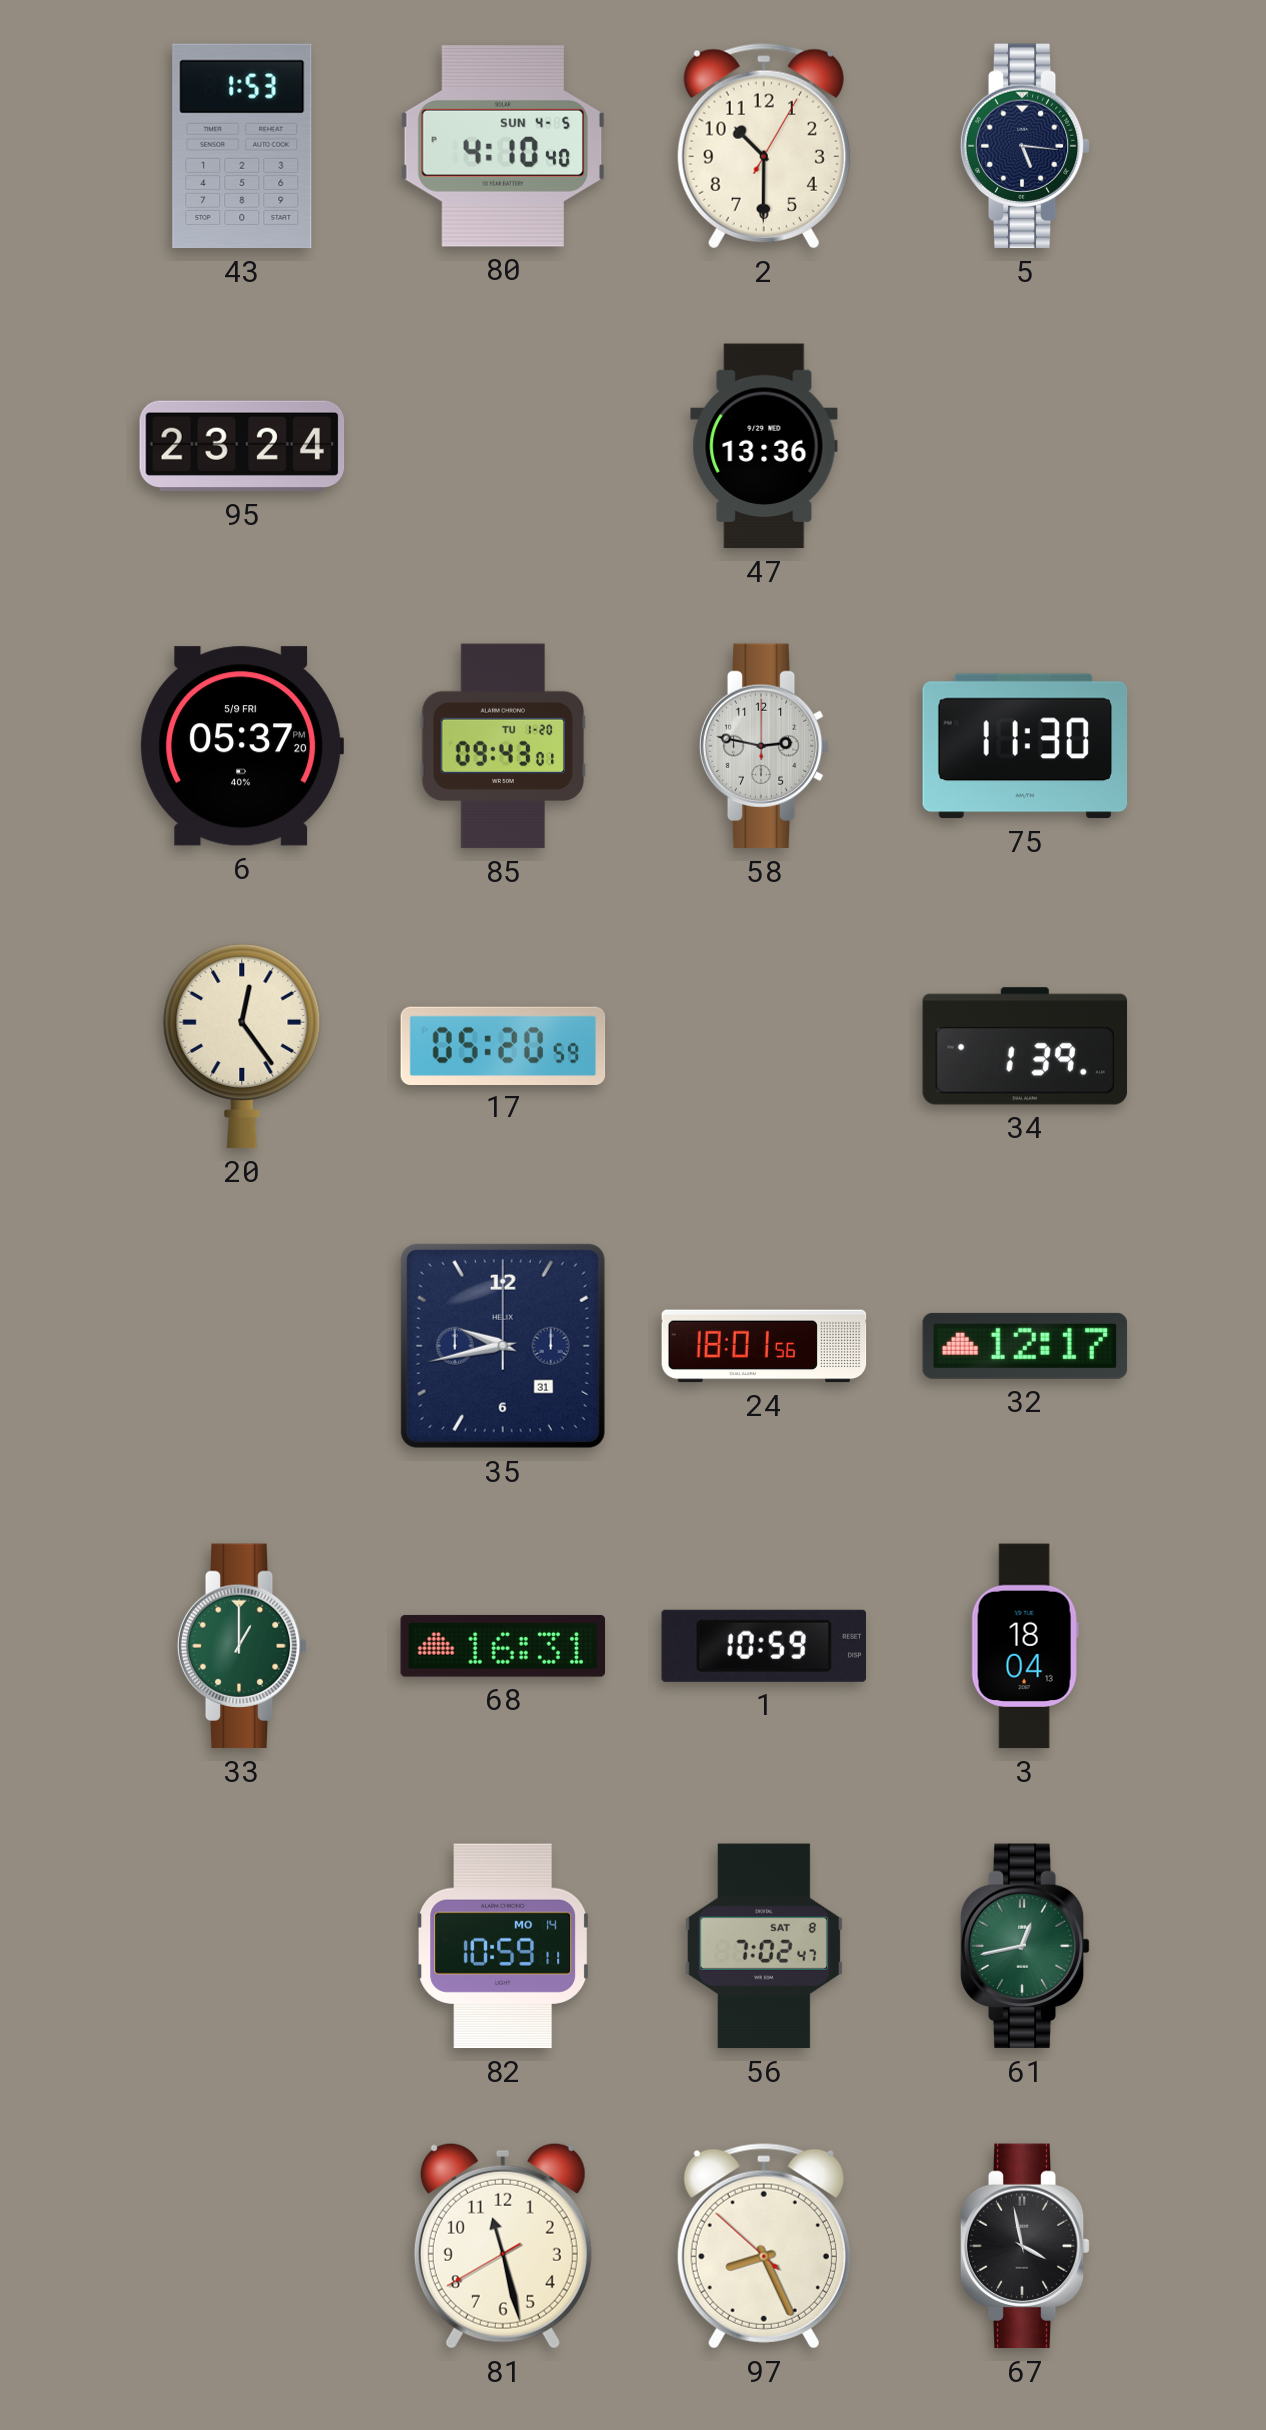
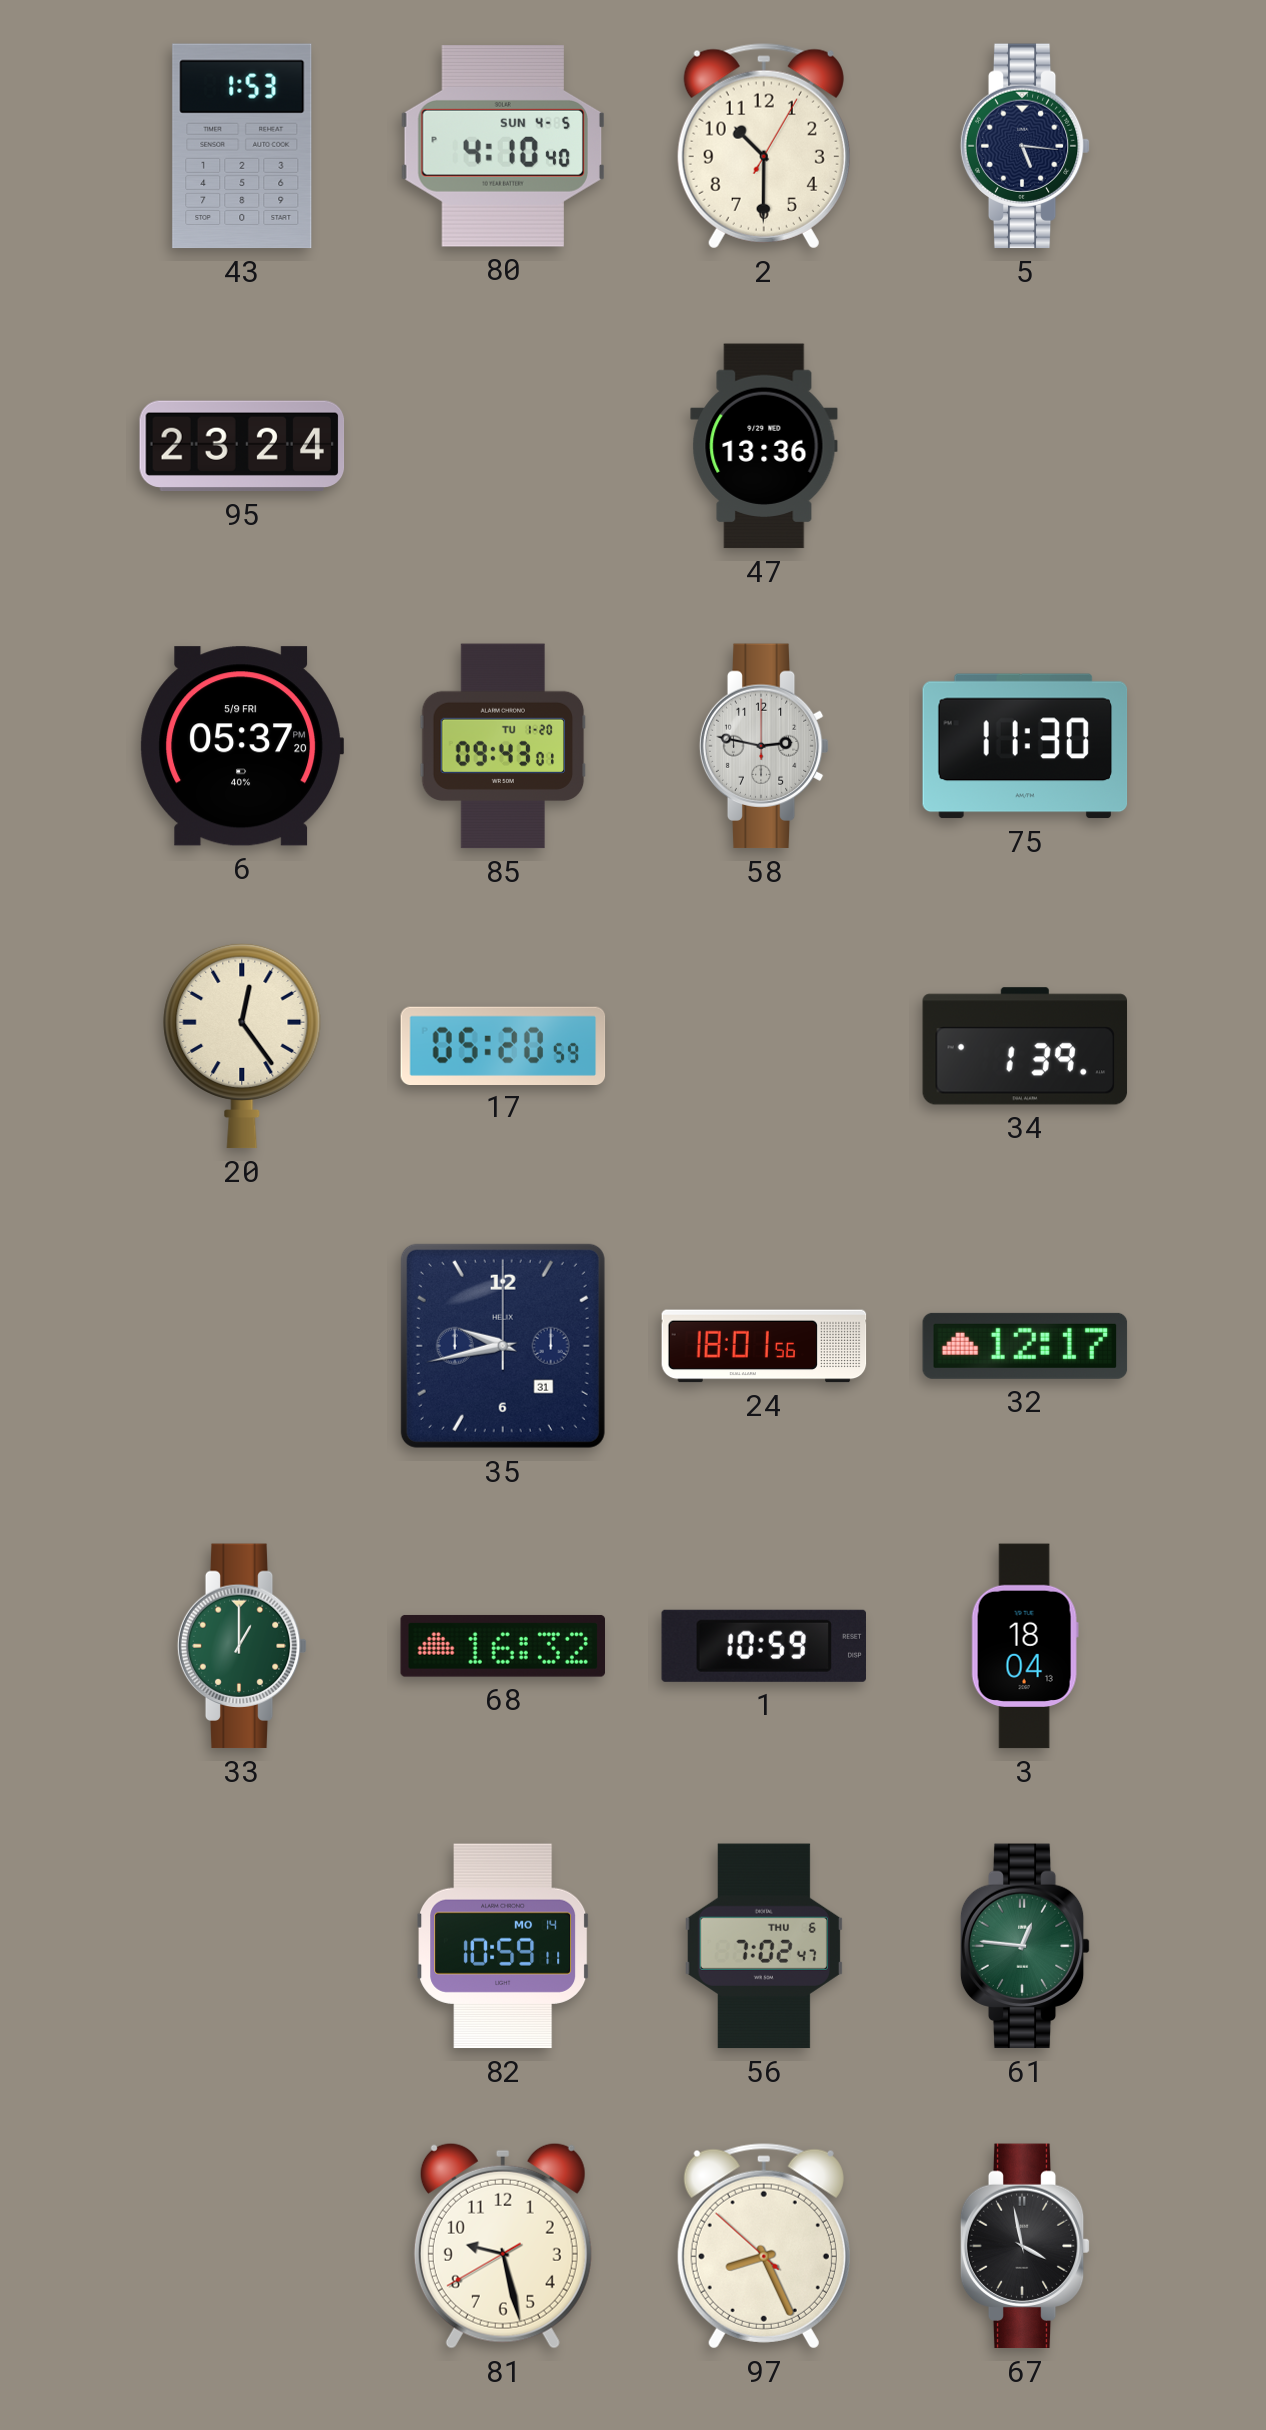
68: 16:31 -> 16:32 (503, 1646)
56 date: SAT 8 -> THU 6 (764, 1946)
61: 12:43 -> 12:46 (1025, 1946)
81: 11:27 -> 9:27 (503, 2246)
